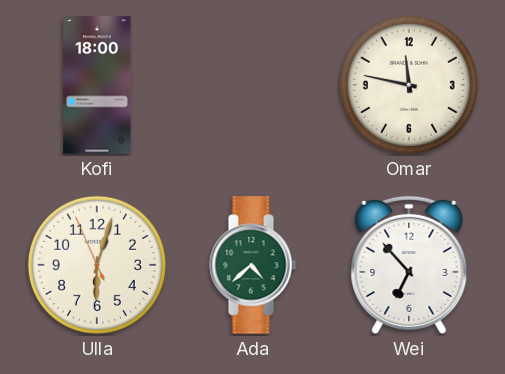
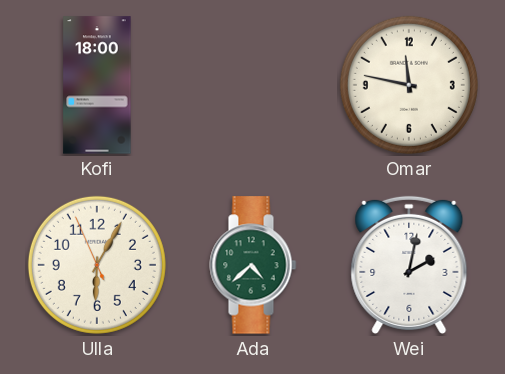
Ulla: 6:02 -> 6:04 (97, 265)
Wei: 6:53 -> 2:02 (409, 265)
